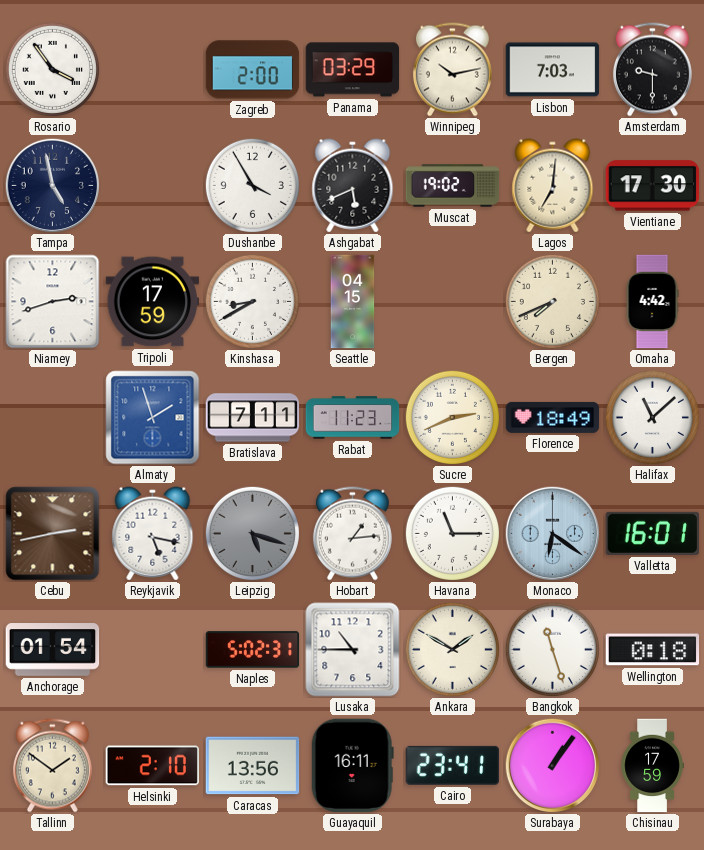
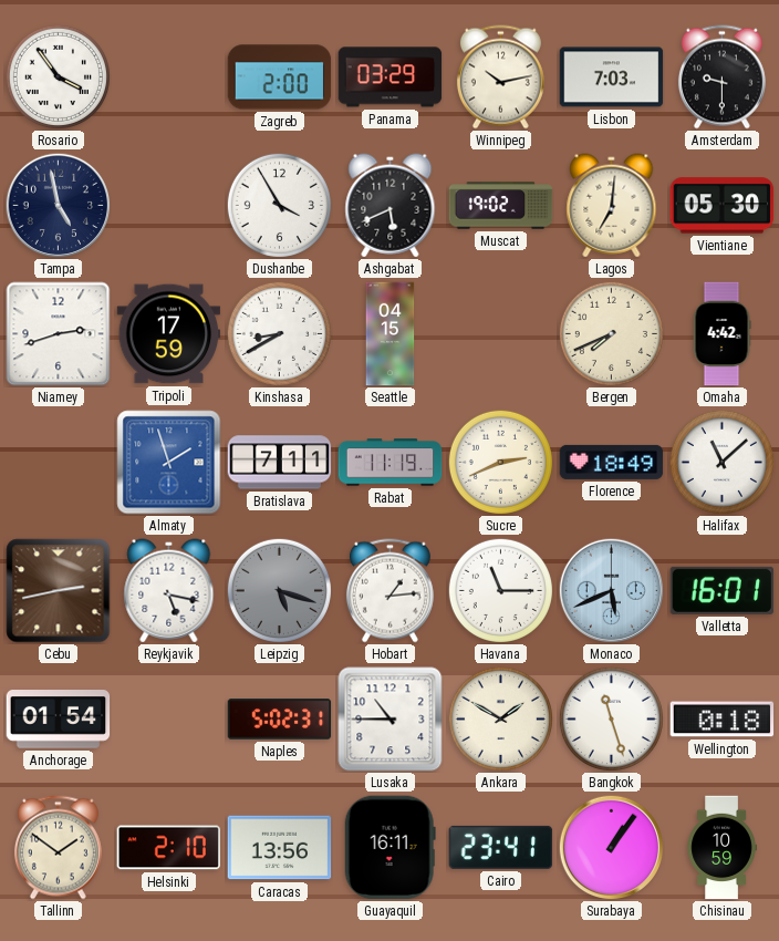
Vientiane: 17:30 -> 05:30 (723, 206)
Rabat: 11:23 -> 11:19 (391, 463)
Monaco: 6:21 -> 5:41 (611, 590)
Chisinau: 17:59 -> 10:59 (721, 848)
